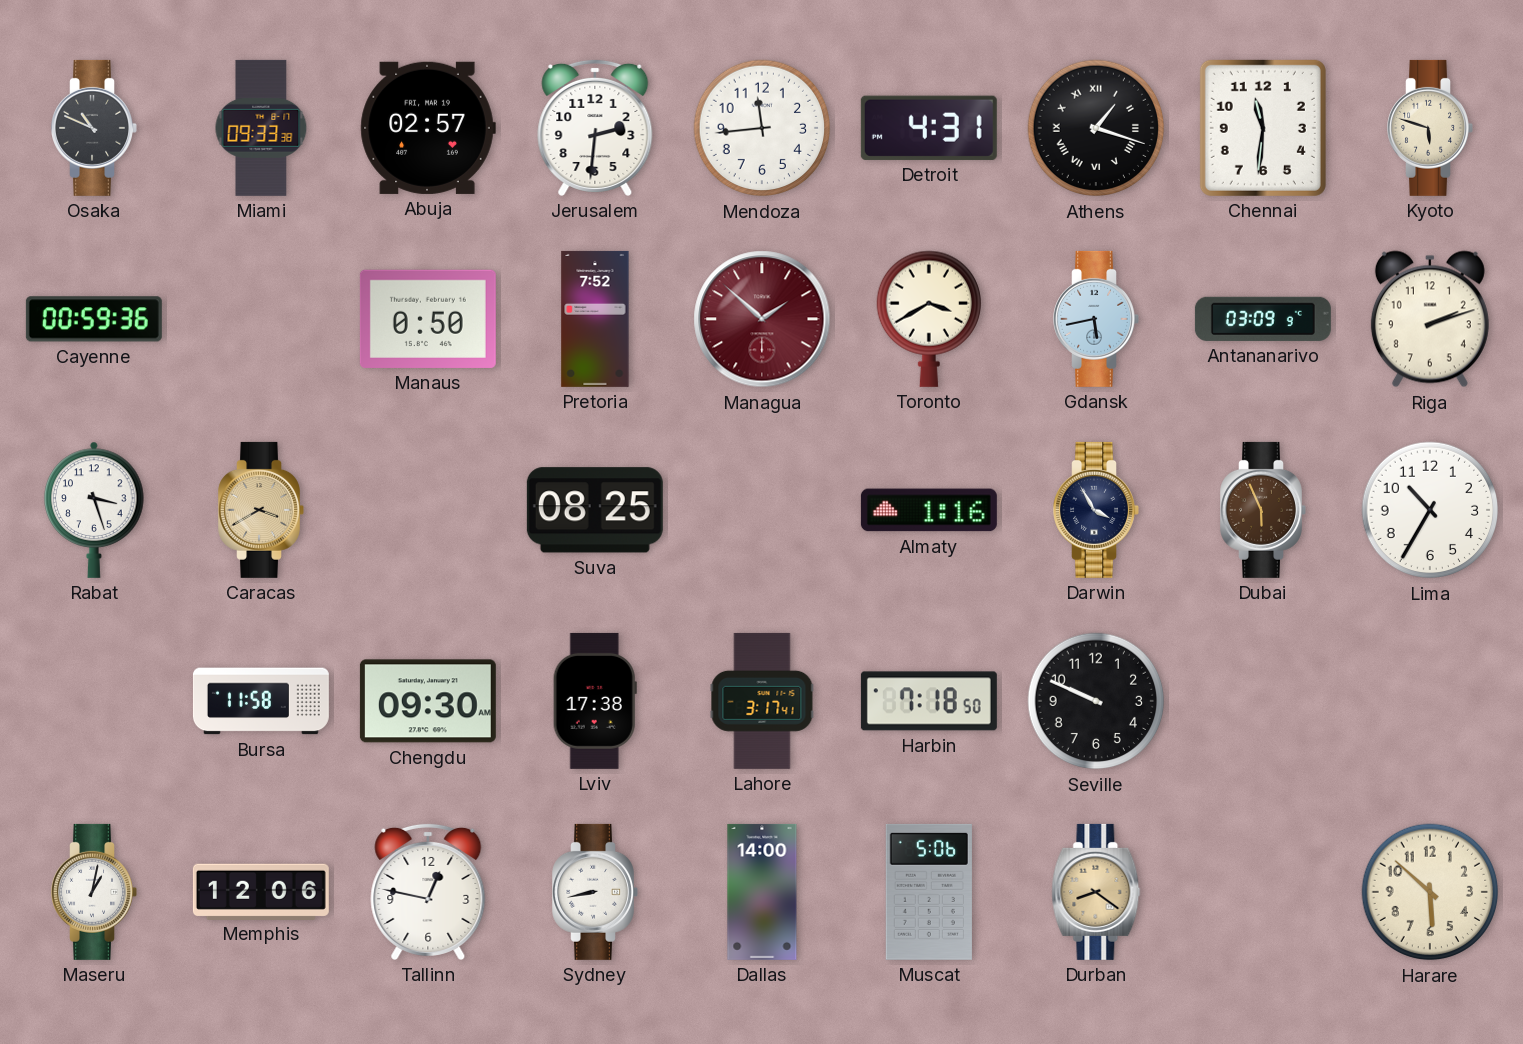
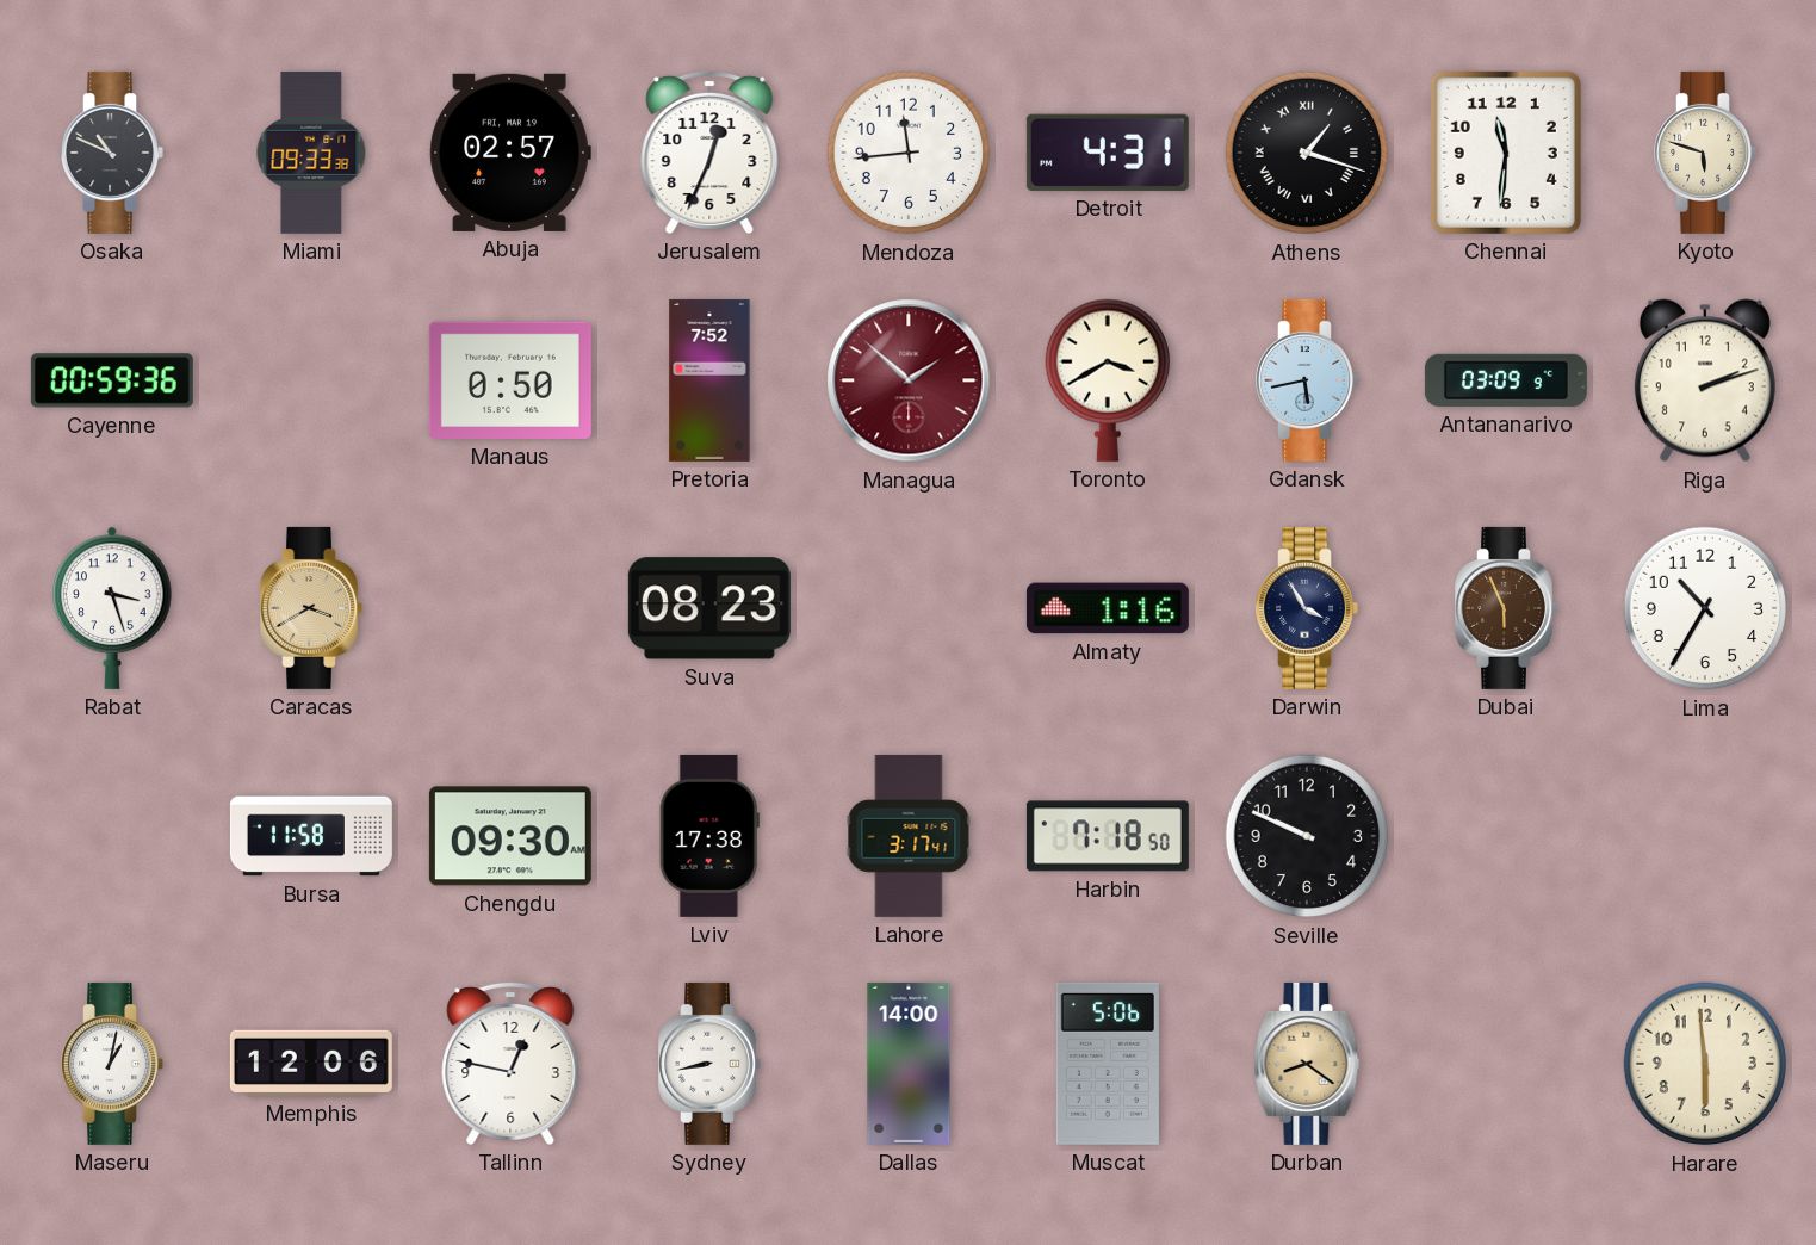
Jerusalem: 2:31 -> 12:34 (709, 151)
Suva: 08:25 -> 08:23 (709, 608)
Harare: 5:52 -> 5:59 (1705, 1064)
